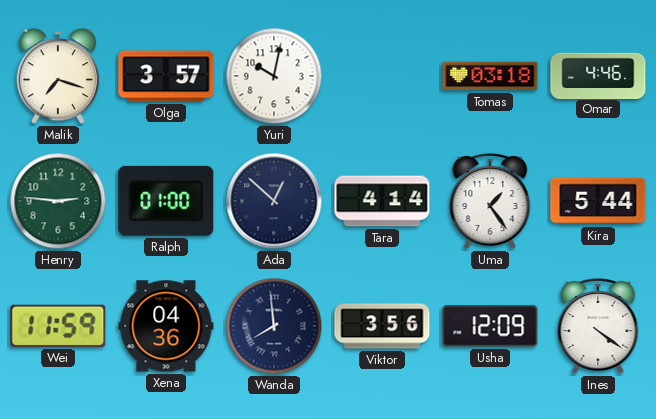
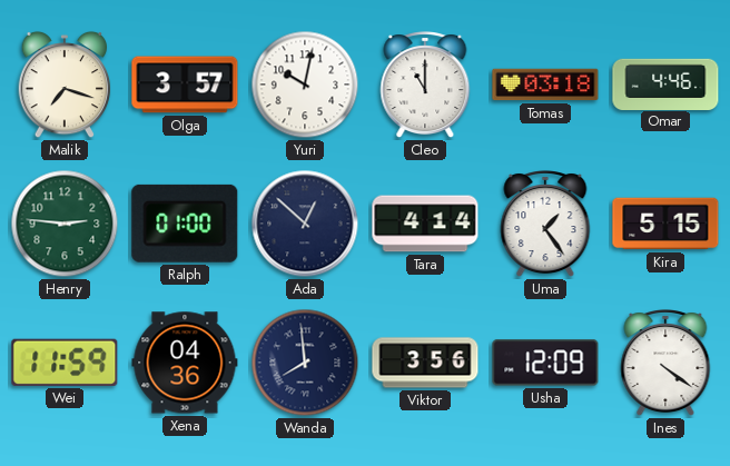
Cleo: none -> 11:00 (425, 86)
Kira: 5:44 -> 5:15 (665, 224)
